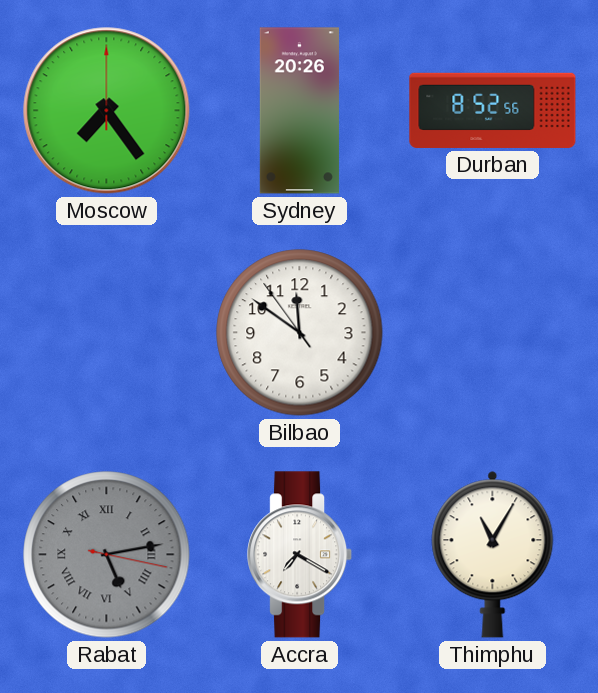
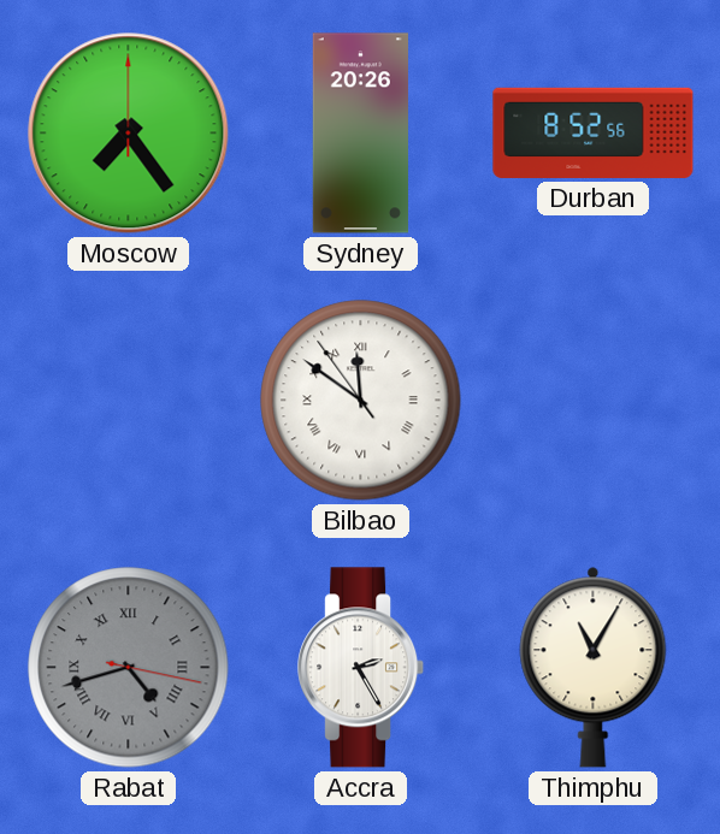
Bilbao numerals: Arabic -> Roman (361, 401)
Rabat: 5:13 -> 4:42 (129, 668)
Accra: 7:20 -> 2:25 (361, 668)
